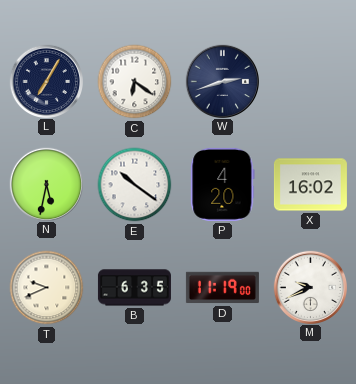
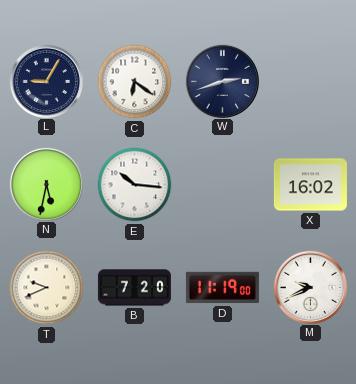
L: 7:05 -> 9:05 (46, 81)
E: 10:21 -> 10:16 (135, 185)
P: 4:20 -> none (223, 184)
B: 6:35 -> 7:20 (134, 288)
